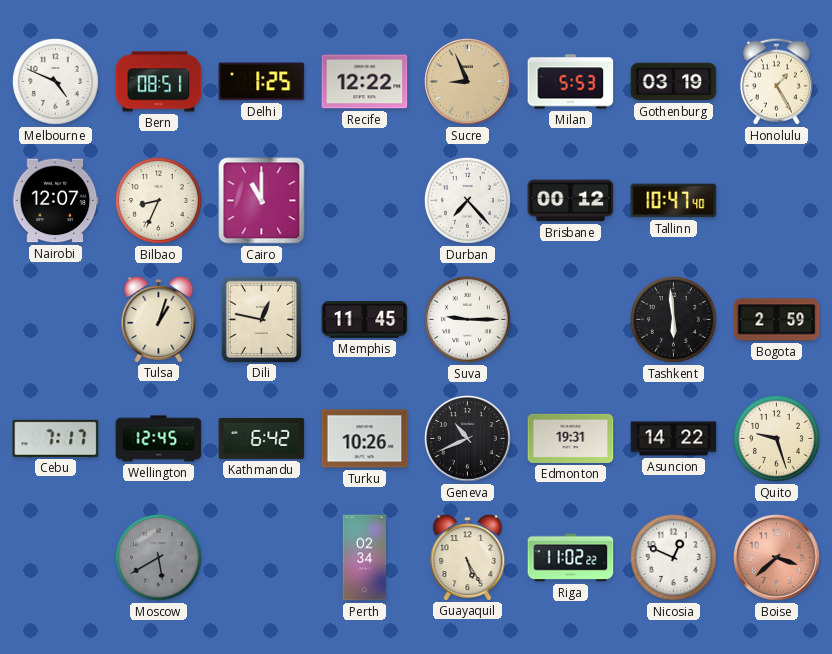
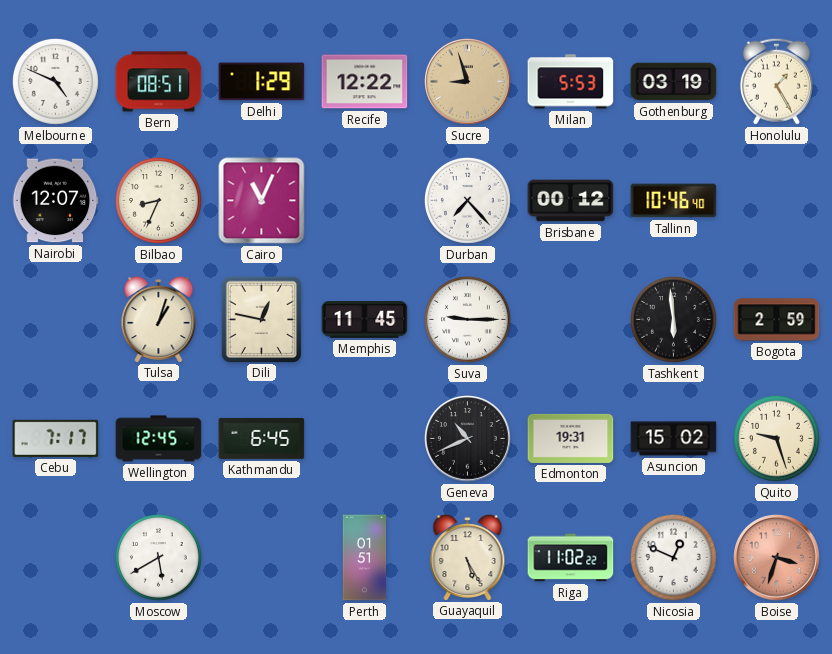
Delhi: 1:25 -> 1:29 (262, 82)
Sucre: 8:56 -> 8:57 (468, 82)
Cairo: 11:00 -> 11:04 (262, 201)
Tallinn: 10:47 -> 10:46 (674, 201)
Kathmandu: 6:42 -> 6:45 (262, 438)
Turku: 10:26 -> none (365, 439)
Asuncion: 14:22 -> 15:02 (674, 439)
Moscow dial: grey -> white (158, 557)
Perth: 02:34 -> 01:51 (365, 558)
Boise: 3:38 -> 3:33 (777, 558)
